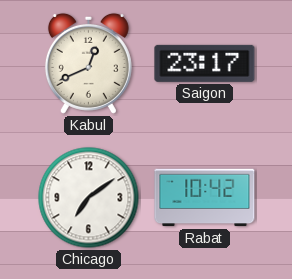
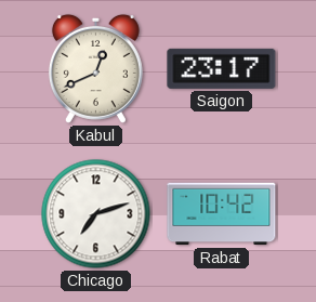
Chicago: 7:09 -> 7:12 (96, 214)
